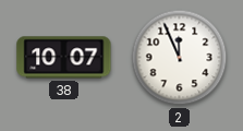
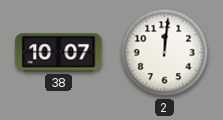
2: 11:56 -> 12:01 (165, 53)
